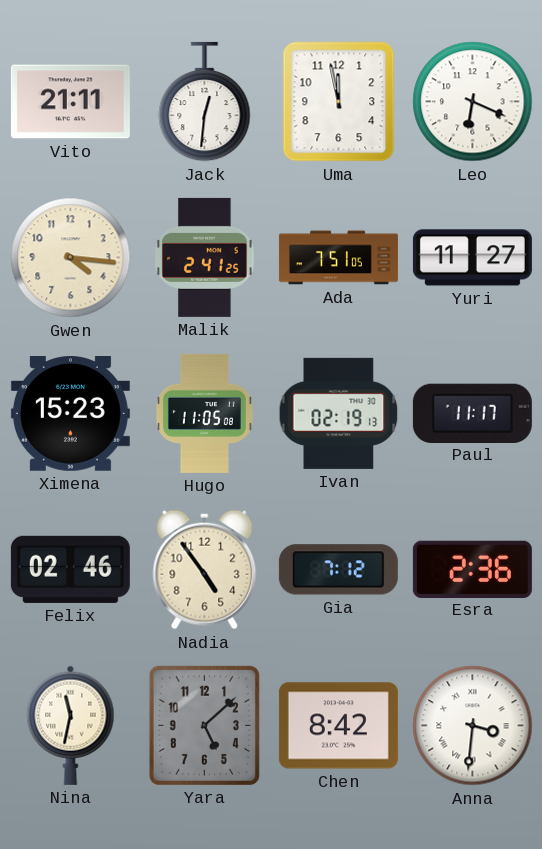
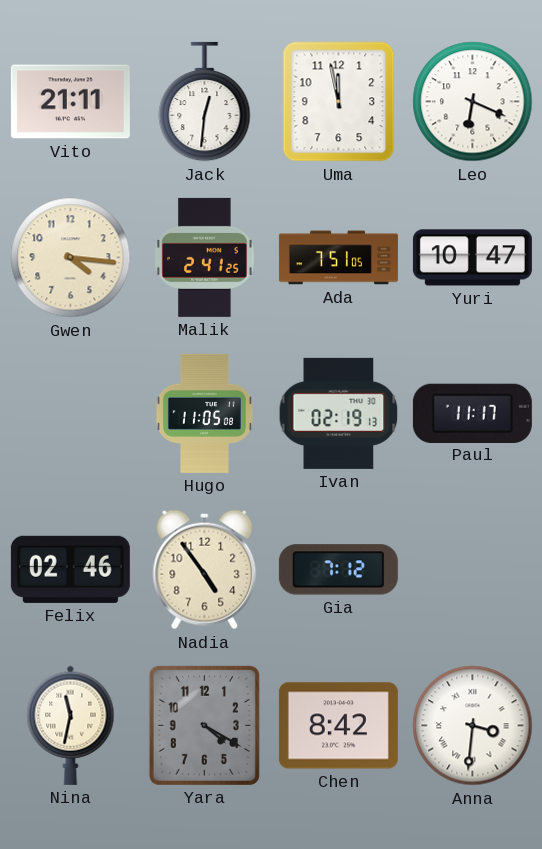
Yuri: 11:27 -> 10:47 (472, 258)
Ximena: 15:23 -> none (70, 414)
Esra: 2:36 -> none (472, 569)
Yara: 5:08 -> 4:20 (204, 725)
